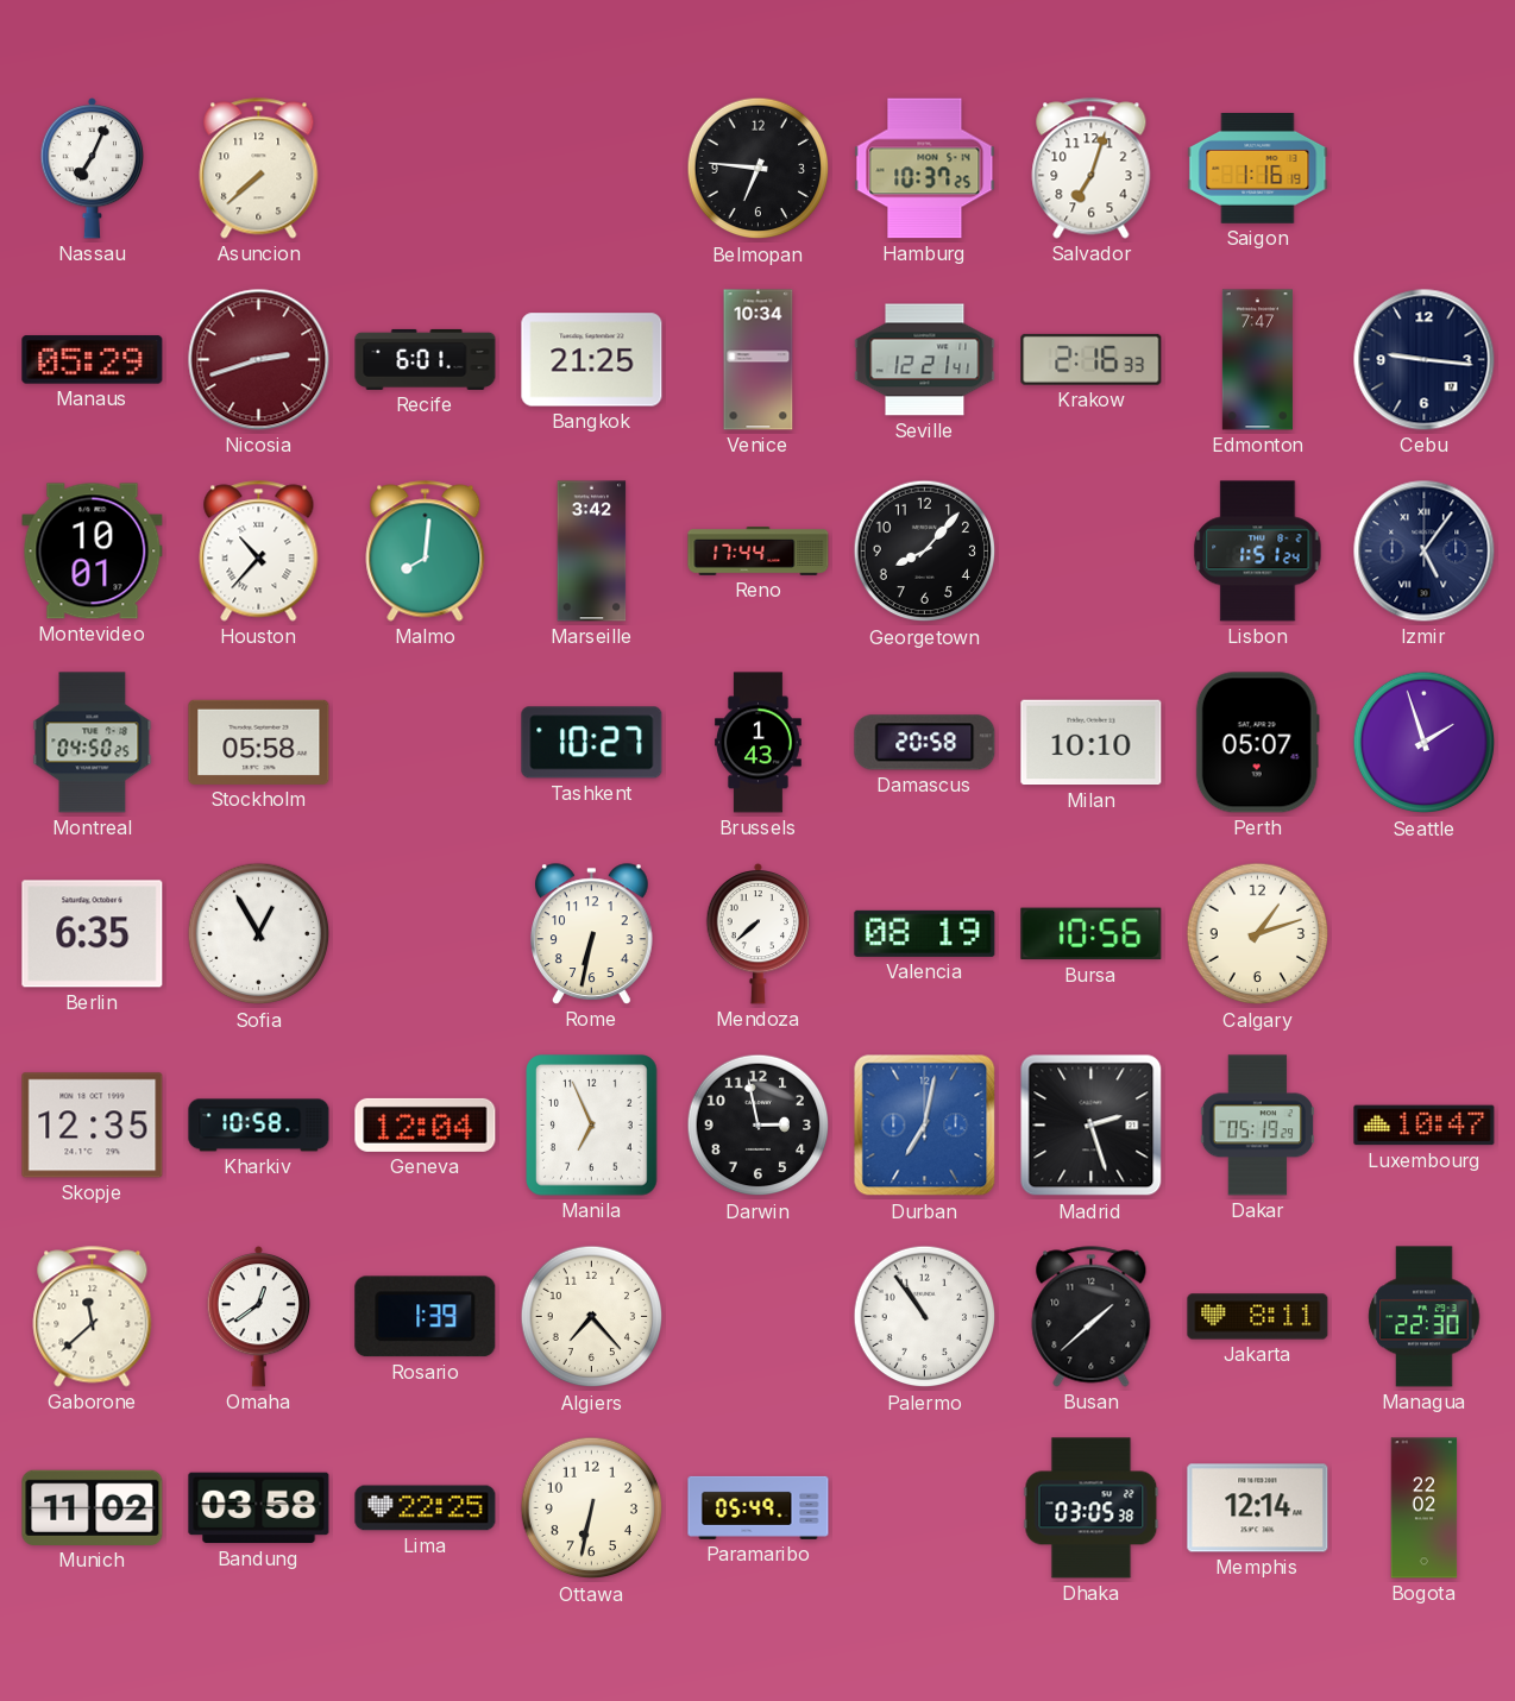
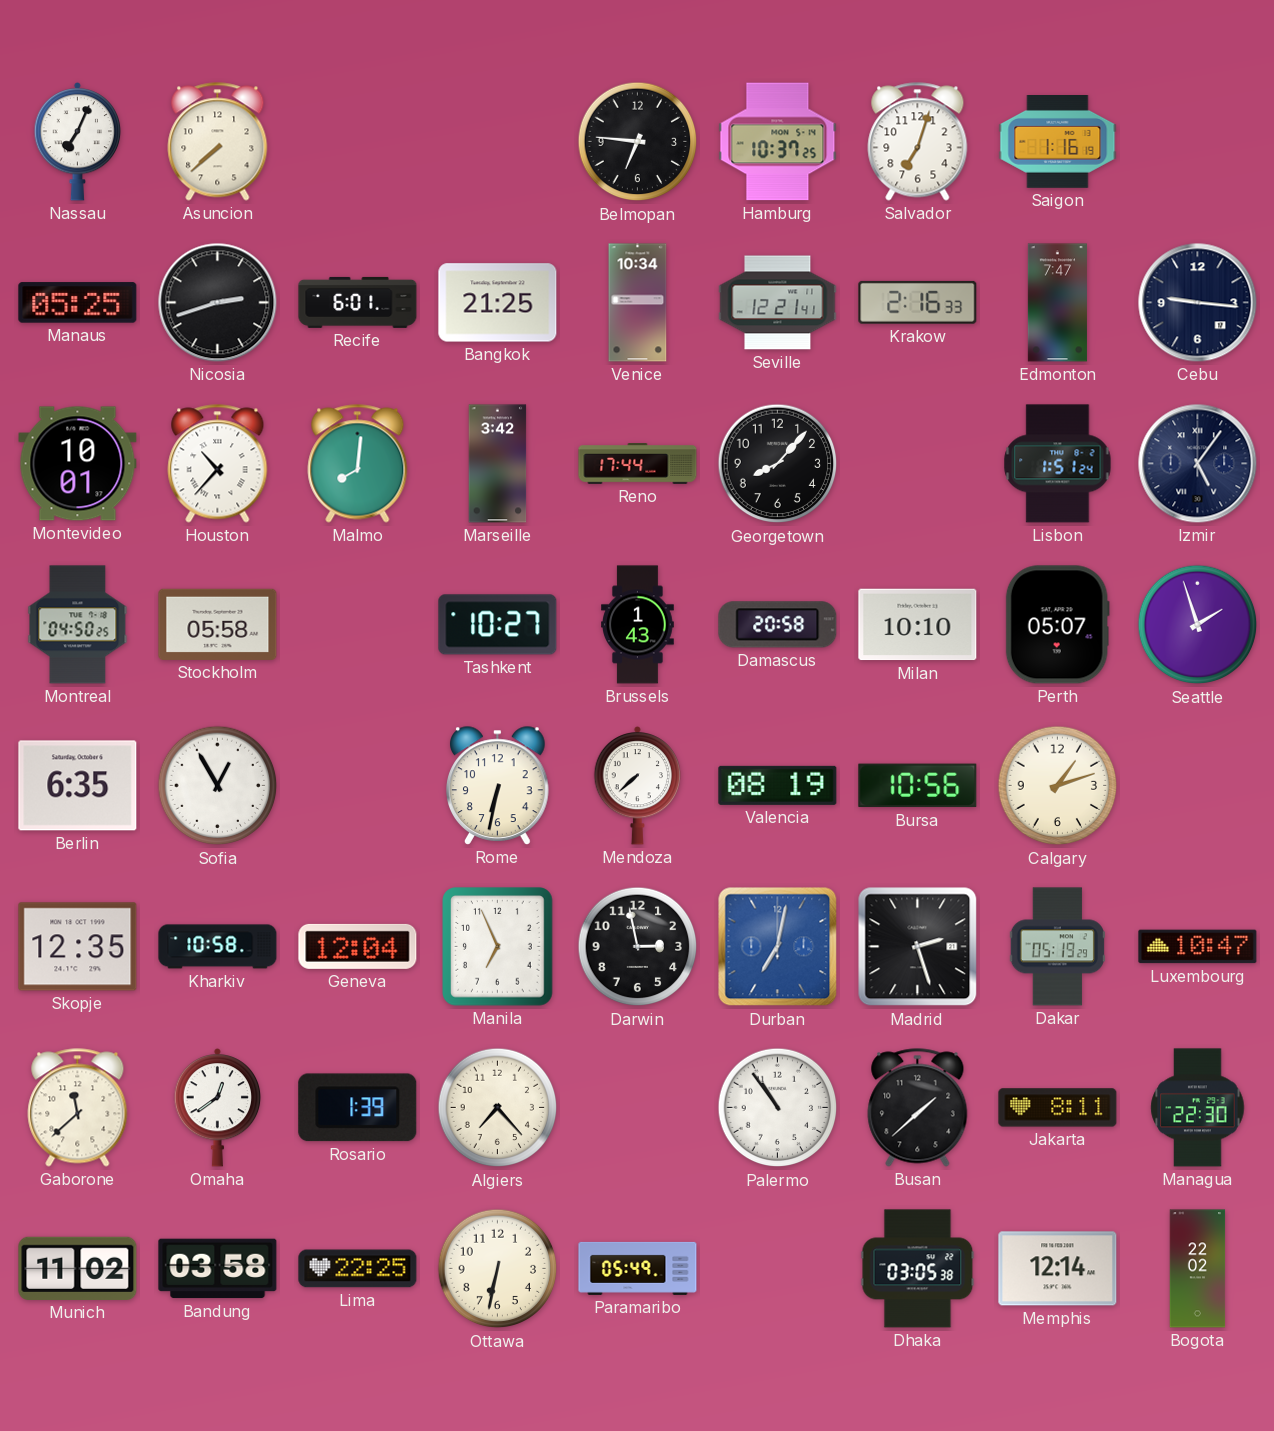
Manaus: 05:29 -> 05:25 (78, 303)
Nicosia dial: burgundy -> black (218, 303)
